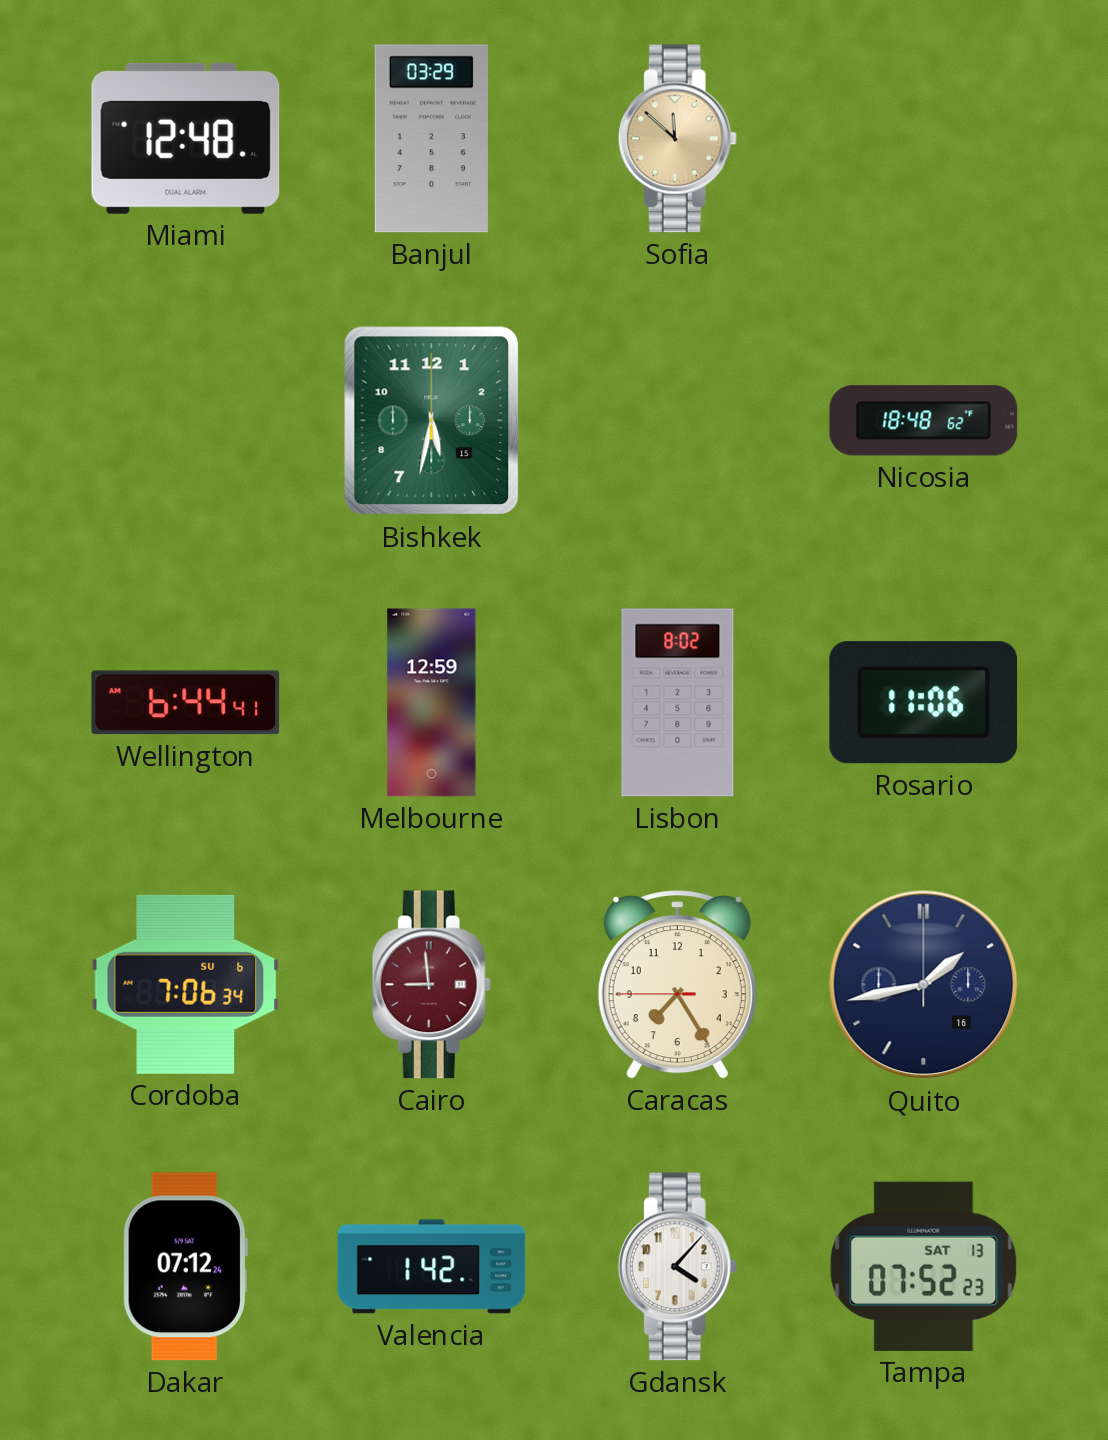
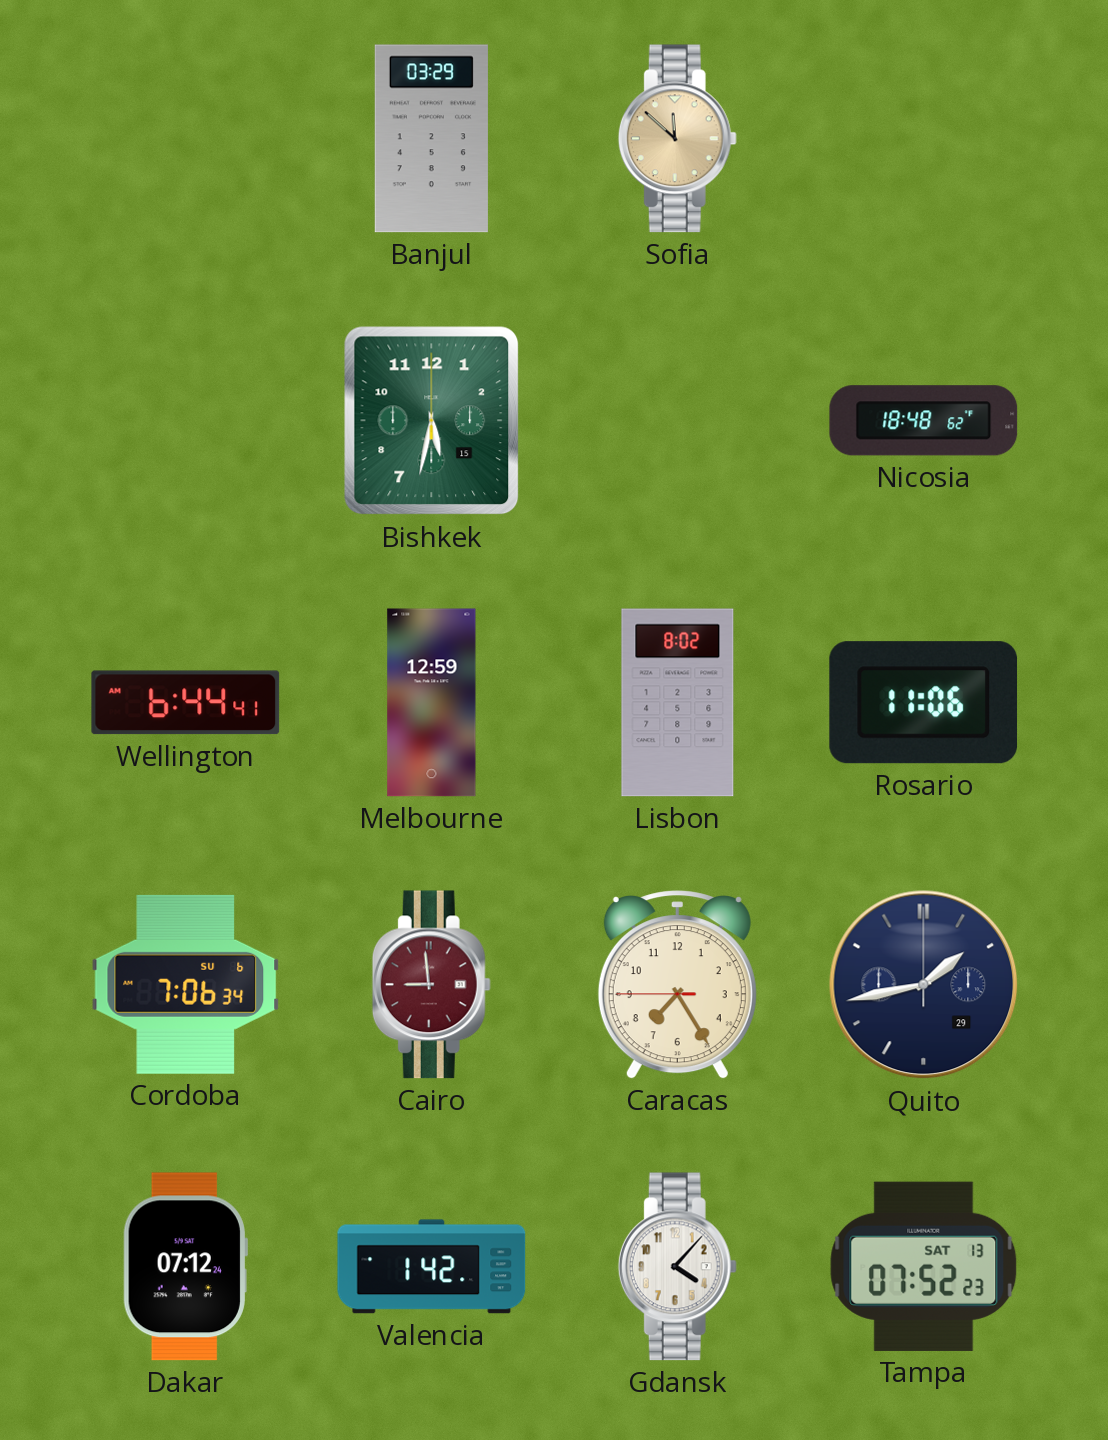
Miami: 12:48 -> none (186, 138)
Quito date: 16 -> 29 (924, 985)
